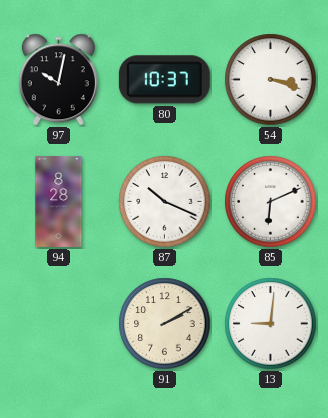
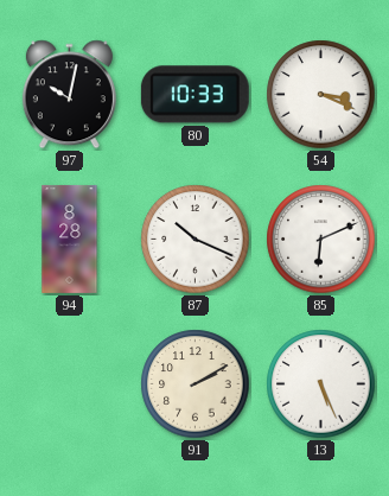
80: 10:37 -> 10:33 (194, 95)
54: 3:18 -> 3:19 (321, 95)
13: 9:01 -> 5:26 (321, 384)
